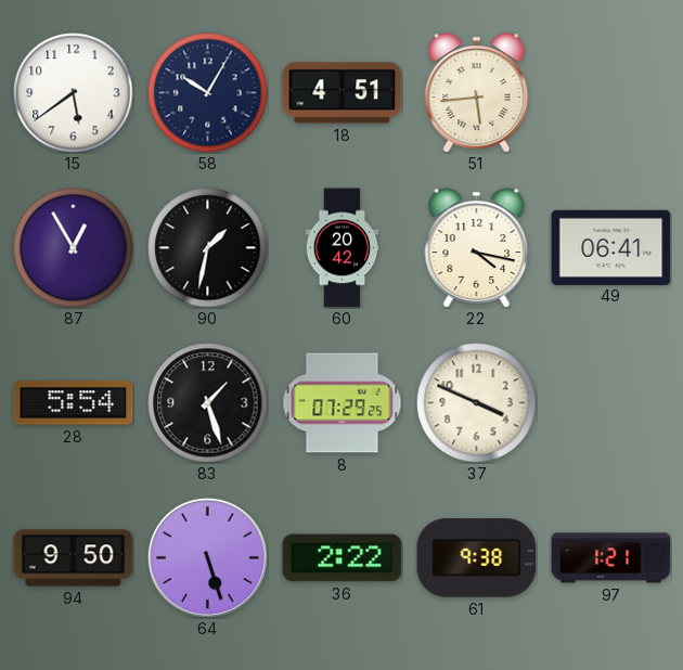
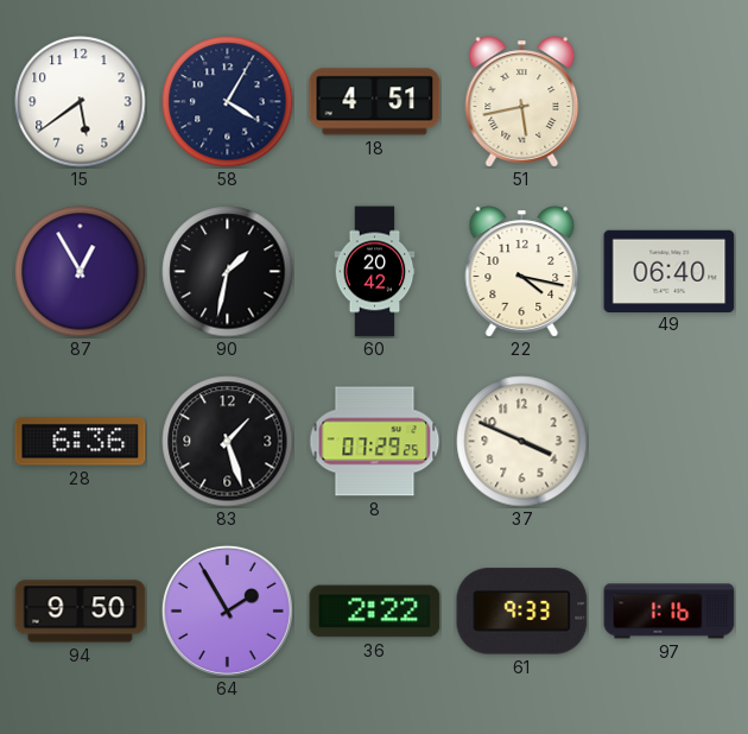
58: 10:05 -> 4:05 (228, 102)
51: 5:44 -> 5:43 (522, 102)
49: 06:41 -> 06:40 (670, 271)
28: 5:54 -> 6:36 (81, 442)
64: 5:27 -> 1:55 (227, 610)
61: 9:38 -> 9:33 (522, 612)
97: 1:21 -> 1:16 (670, 612)
